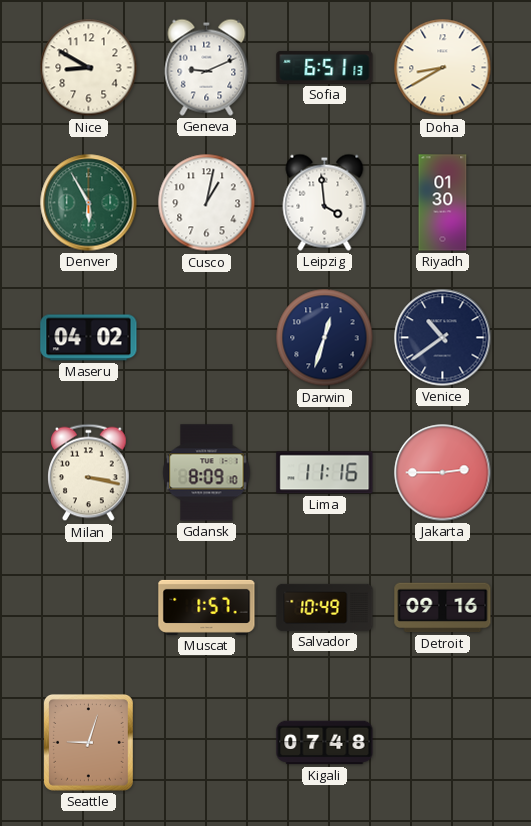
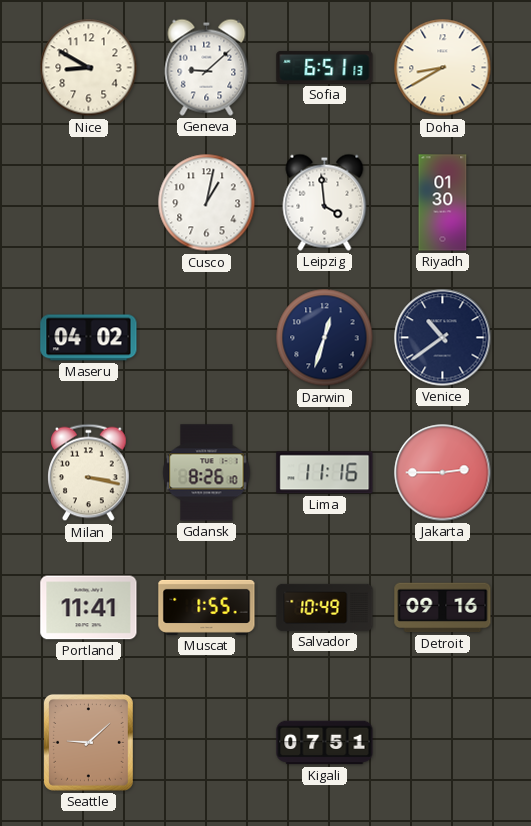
Geneva: 9:11 -> 9:08 (207, 67)
Denver: 5:55 -> none (89, 203)
Gdansk: 8:09 -> 8:26 (207, 473)
Portland: none -> 11:41 (89, 608)
Muscat: 1:57 -> 1:55 (207, 607)
Seattle: 9:03 -> 9:08 (88, 742)
Kigali: 07:48 -> 07:51 (325, 743)
